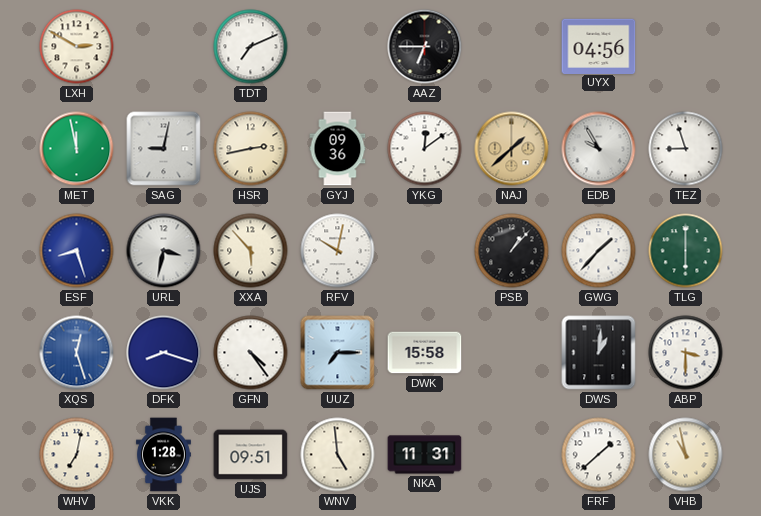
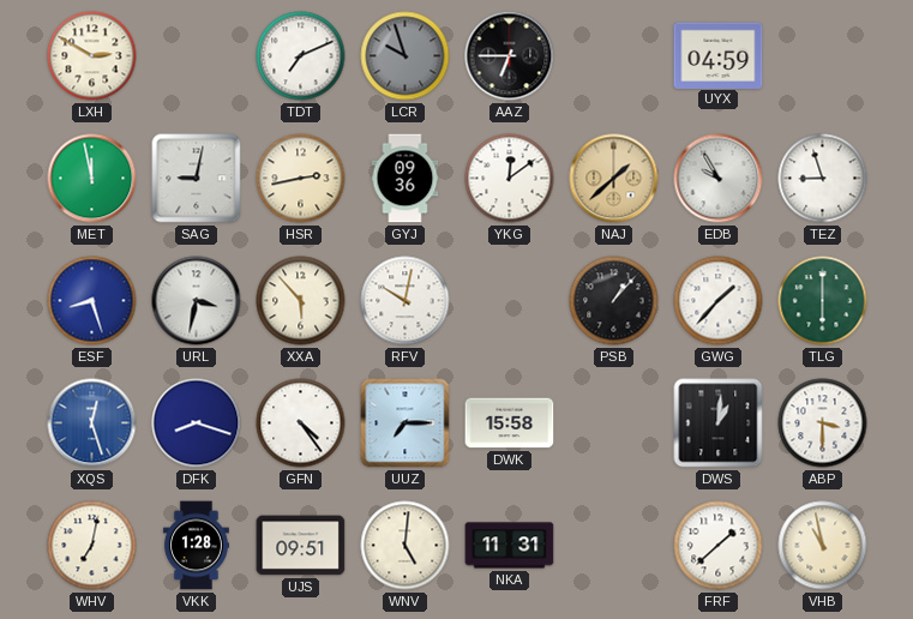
LCR: none -> 9:57 (406, 56)
UYX: 04:56 -> 04:59 (719, 55)
WNV: 4:59 -> 5:01 (406, 546)
